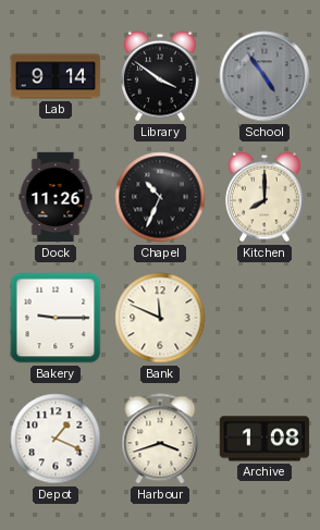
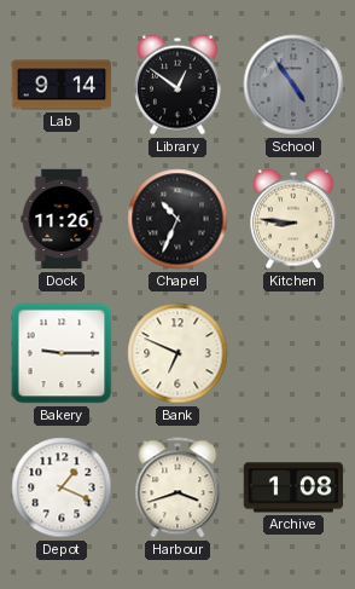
Library: 3:51 -> 12:51 (179, 85)
Kitchen: 8:00 -> 8:46 (295, 219)
Bank: 11:49 -> 6:49 (177, 353)
